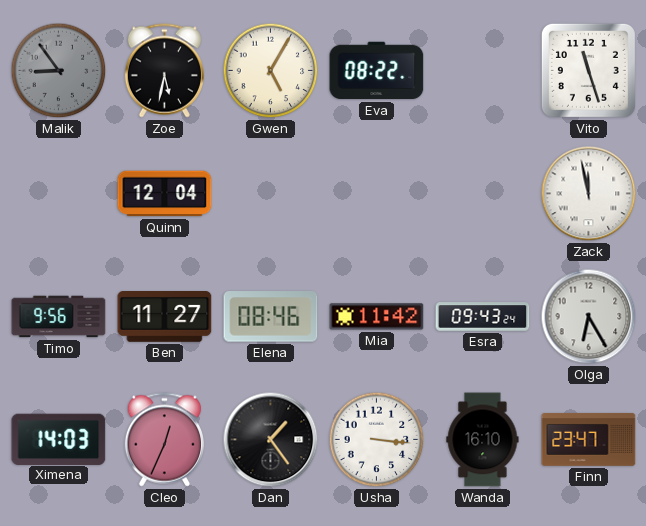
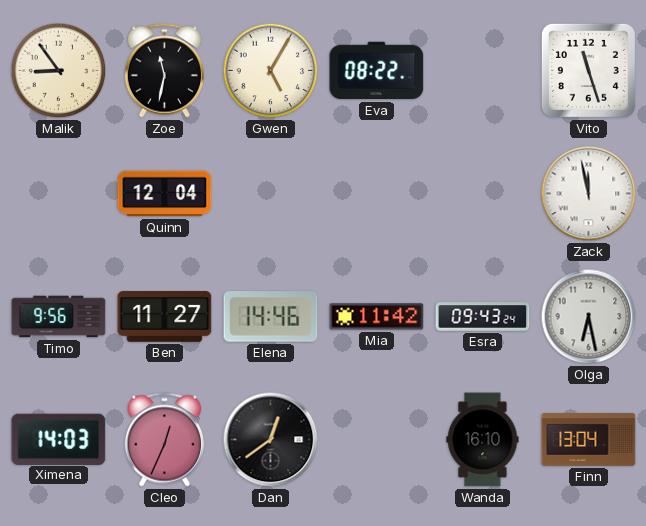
Malik dial: grey -> cream (59, 71)
Zoe: 5:32 -> 11:32 (164, 71)
Elena: 08:46 -> 14:46 (271, 317)
Olga: 6:25 -> 6:28 (589, 317)
Dan: 1:24 -> 12:39 (271, 440)
Usha: 3:16 -> none (377, 440)
Finn: 23:47 -> 13:04 (589, 440)
